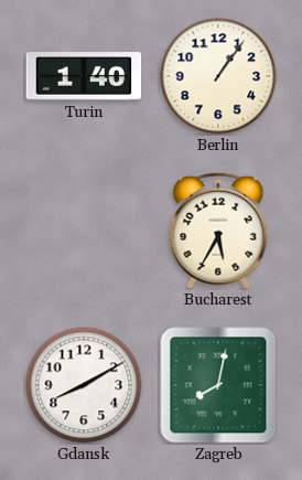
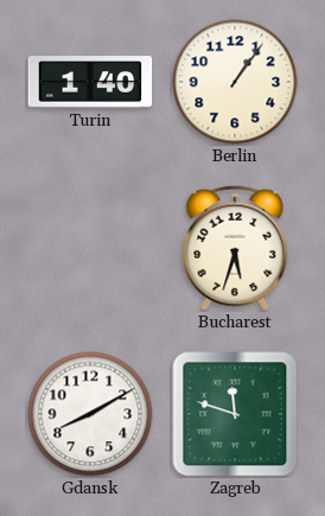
Bucharest: 5:35 -> 5:33 (235, 248)
Zagreb: 8:02 -> 11:48 (235, 414)
